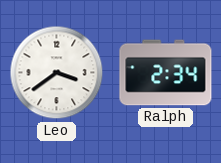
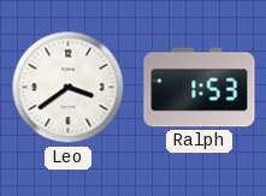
Ralph: 2:34 -> 1:53 (200, 88)
